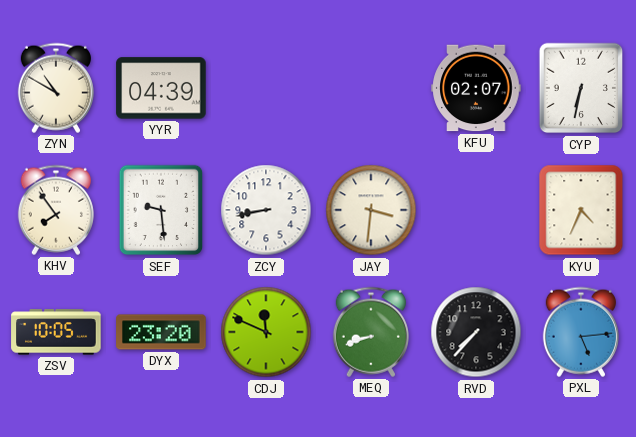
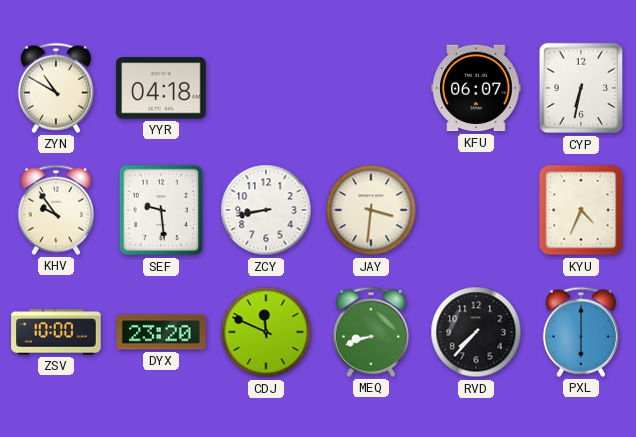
YYR: 04:39 -> 04:18 (161, 88)
KFU: 02:07 -> 06:07 (476, 88)
KHV: 7:54 -> 9:54 (56, 210)
ZSV: 10:05 -> 10:00 (56, 332)
PXL: 5:14 -> 6:00 (581, 332)
